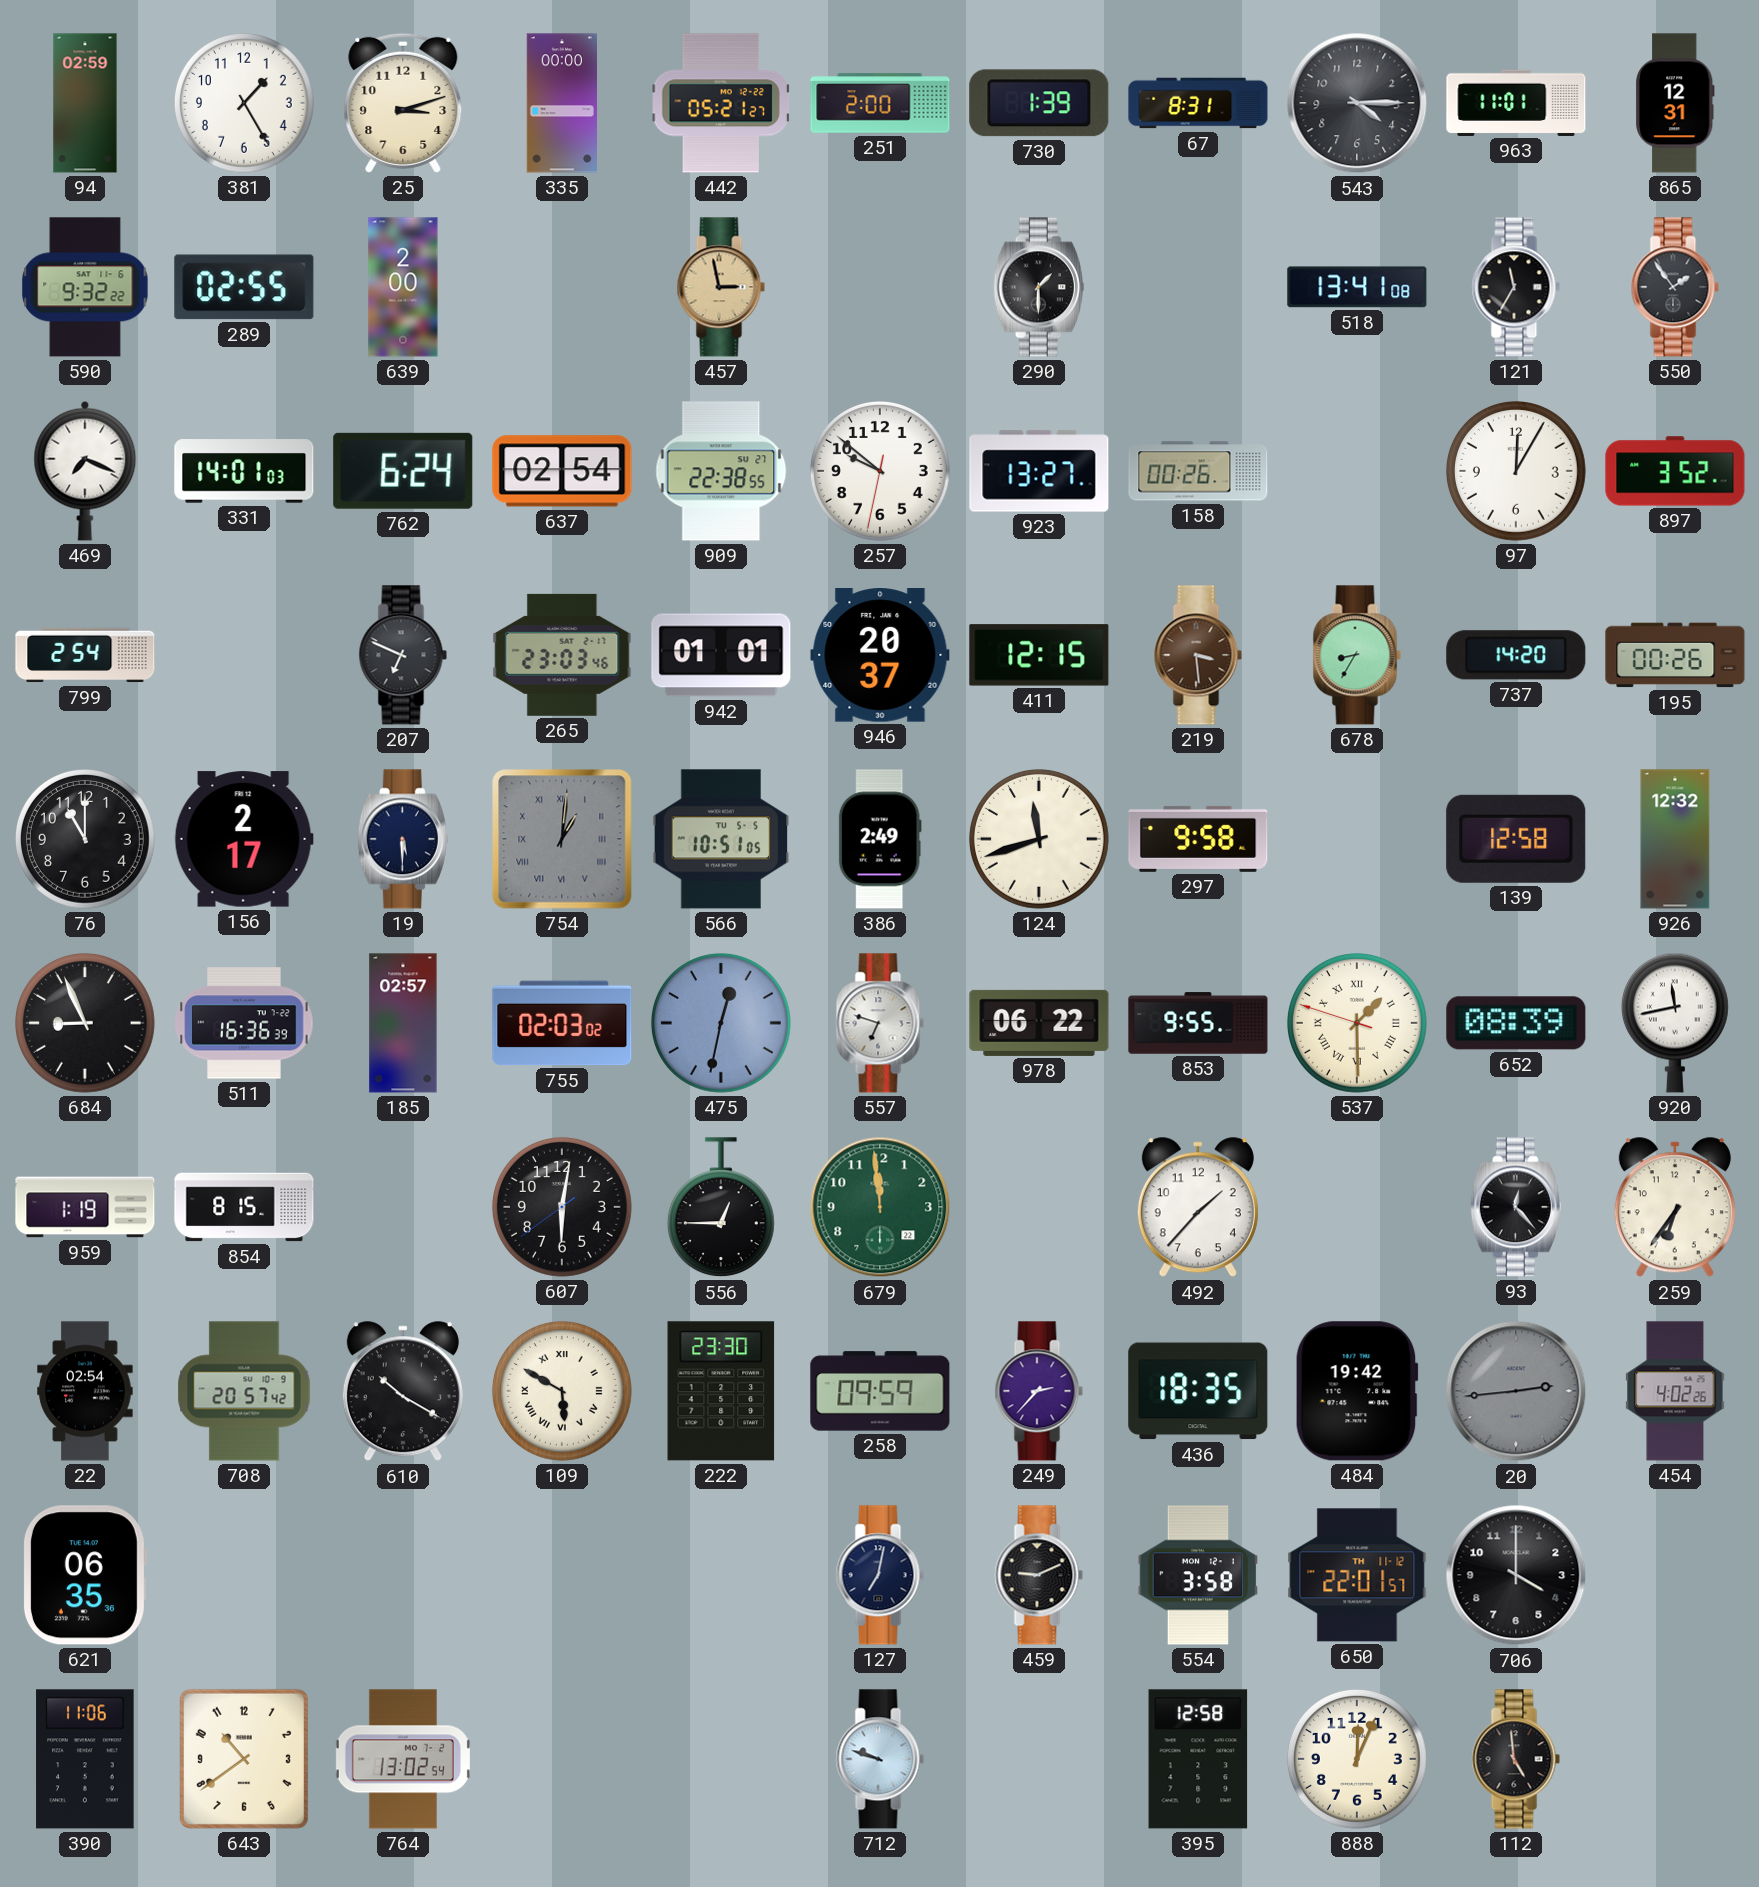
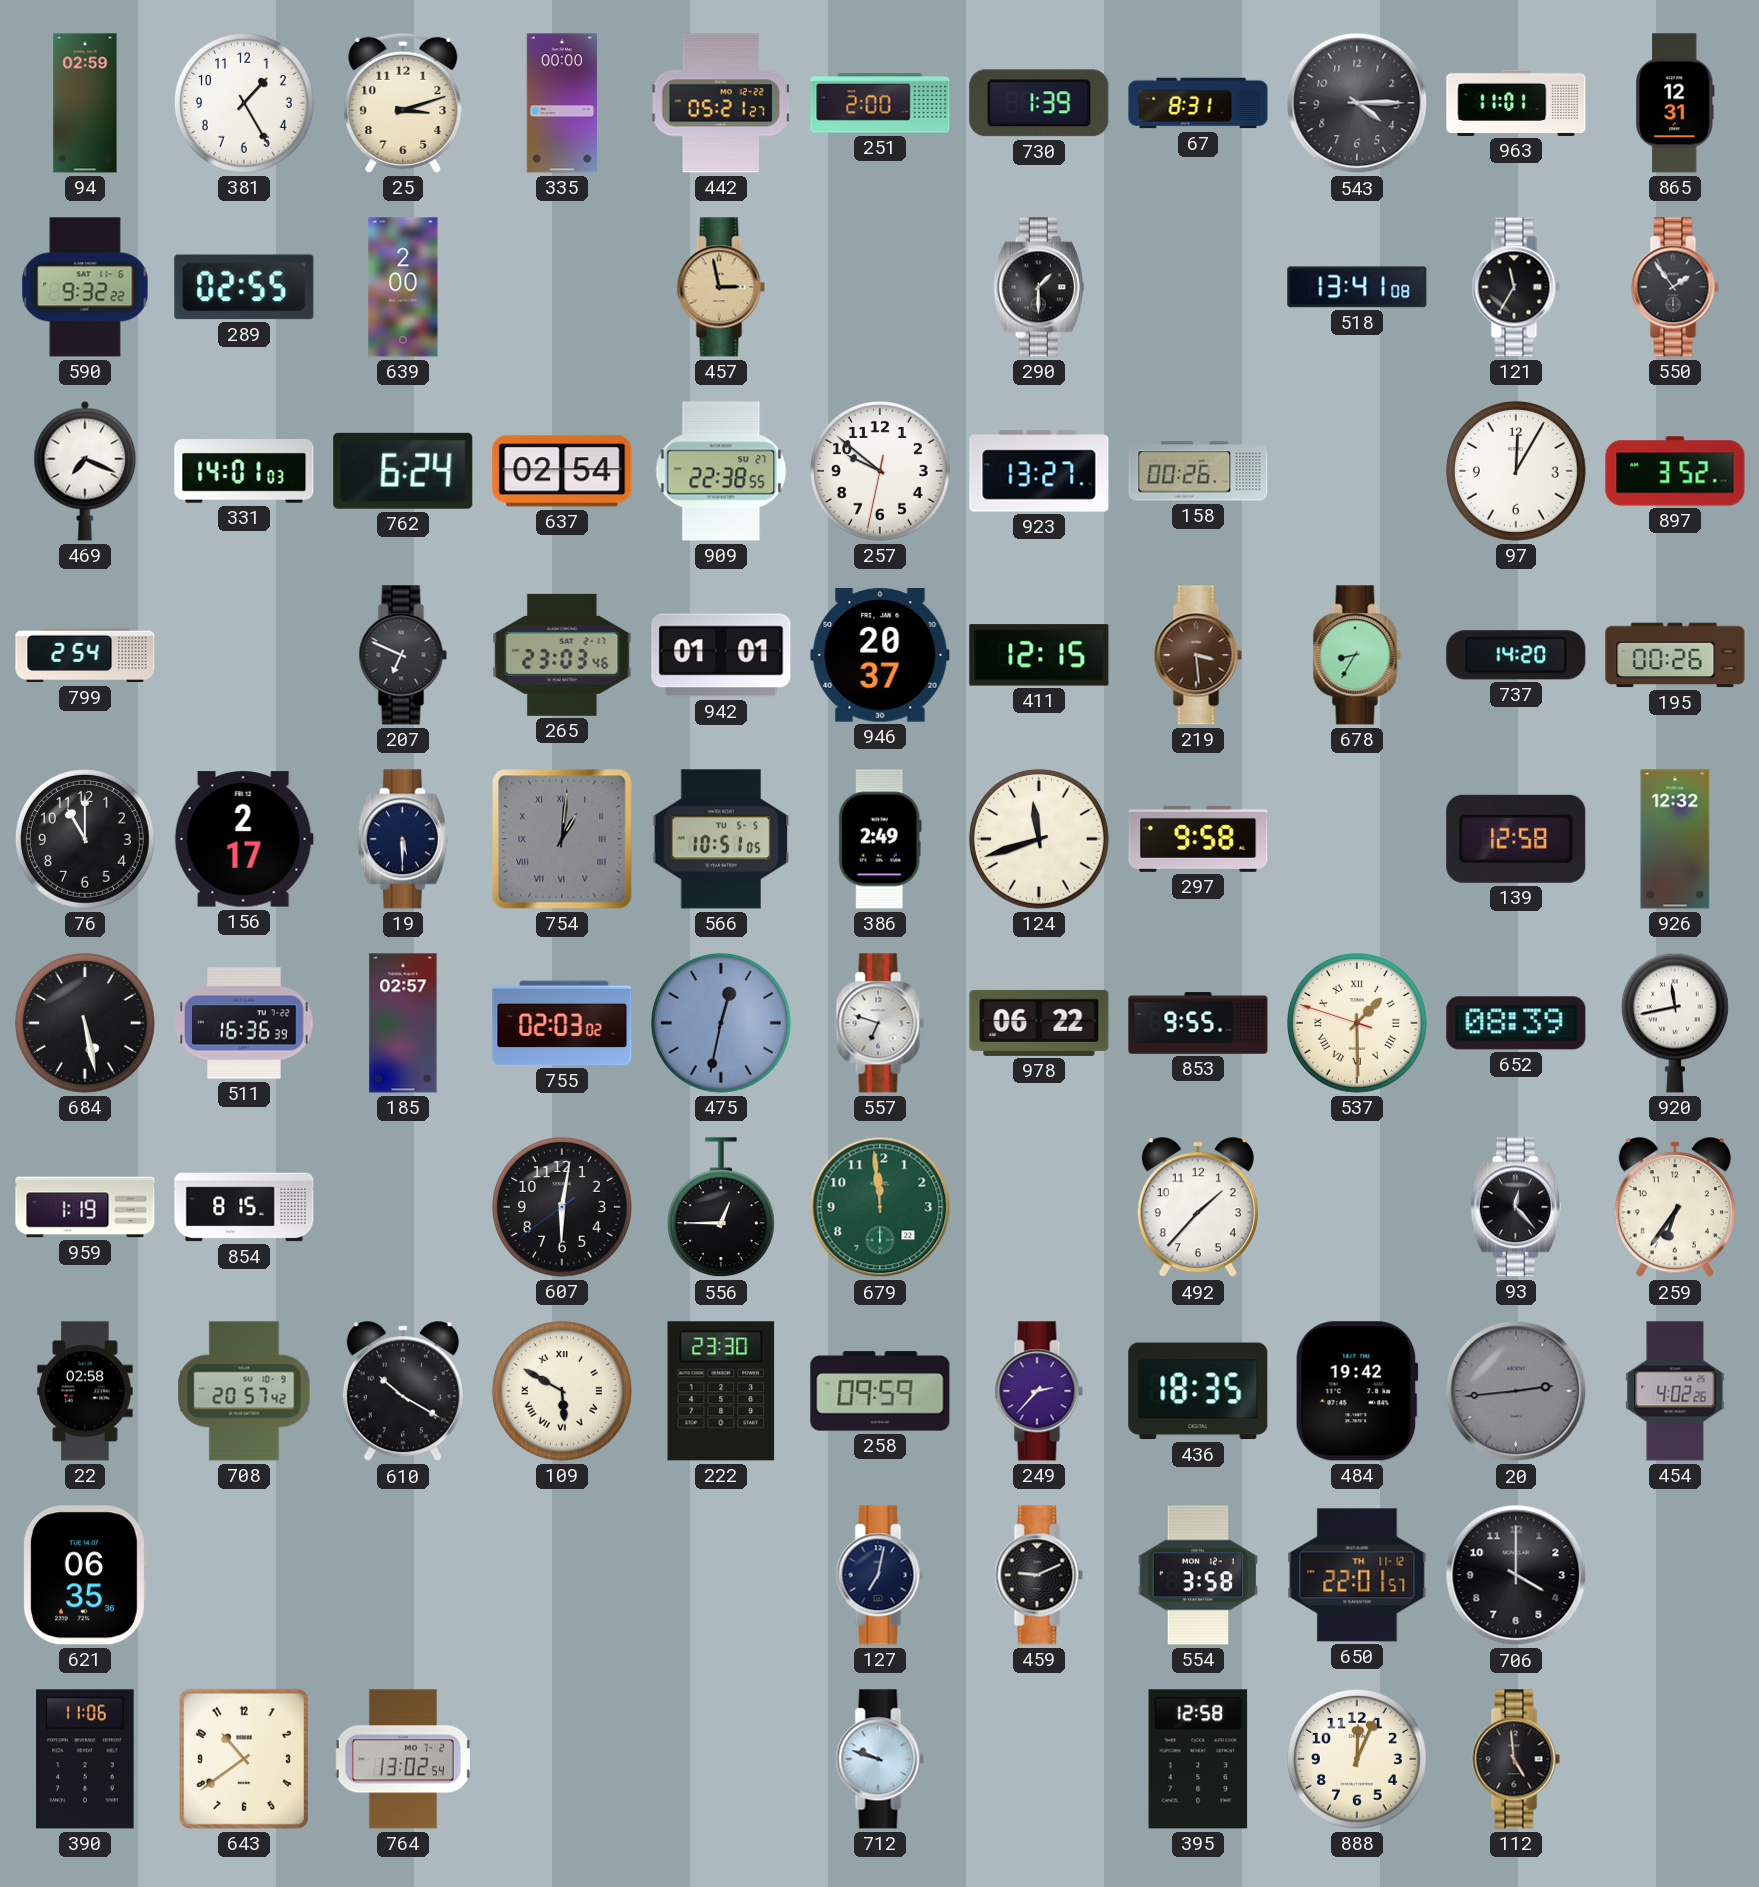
684: 8:56 -> 5:28 (85, 1023)
22: 02:54 -> 02:58 (85, 1391)
